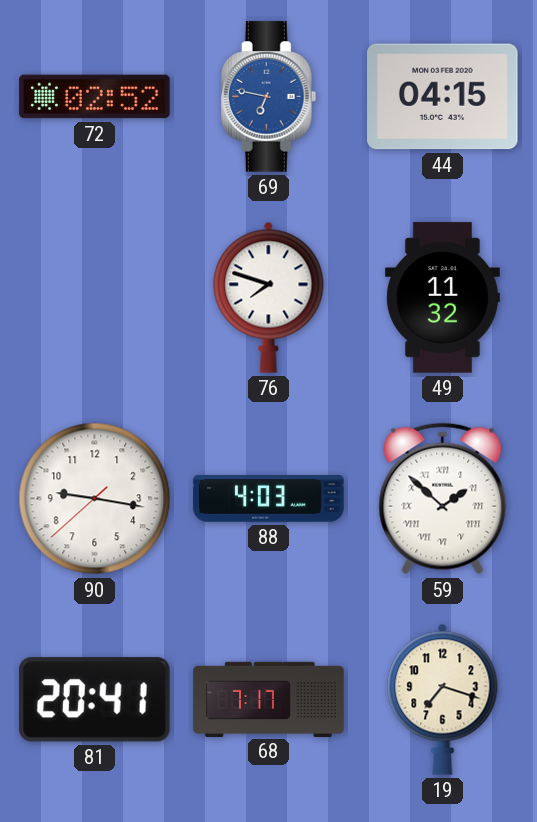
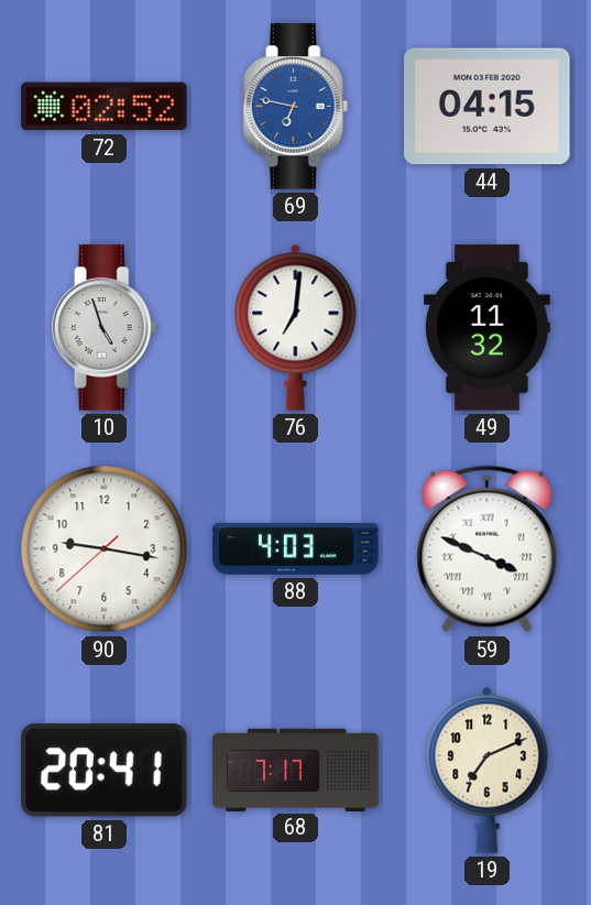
10: none -> 4:57 (105, 328)
76: 7:48 -> 7:01 (296, 327)
59: 1:52 -> 3:49 (488, 549)
19: 7:18 -> 7:11 (488, 770)
